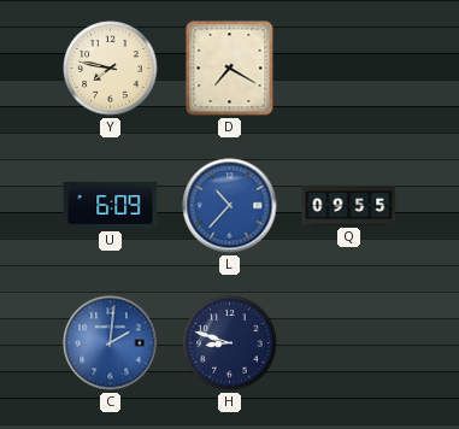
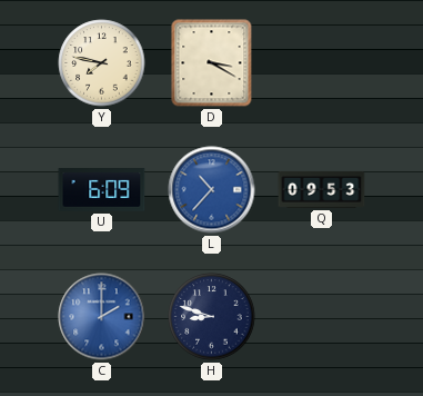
D: 7:20 -> 3:20 (212, 63)
Q: 09:55 -> 09:53 (322, 189)
C: 2:01 -> 2:00 (102, 317)
